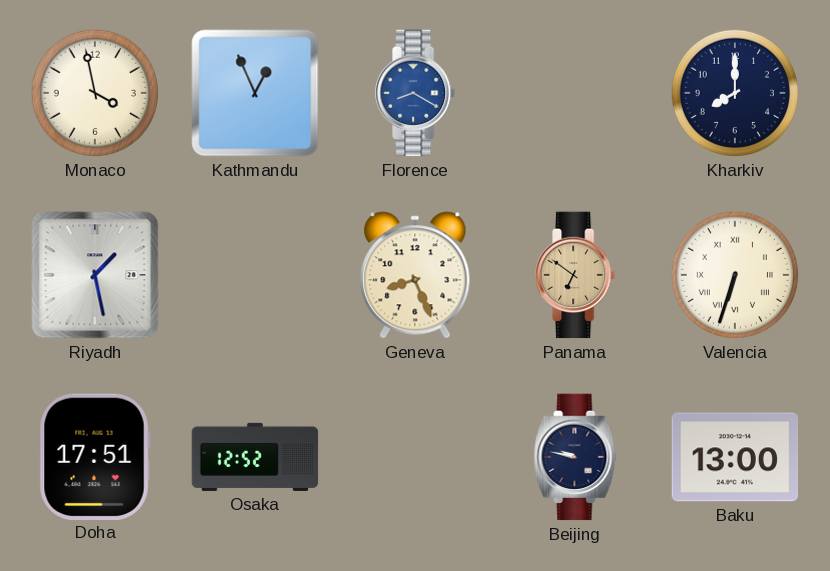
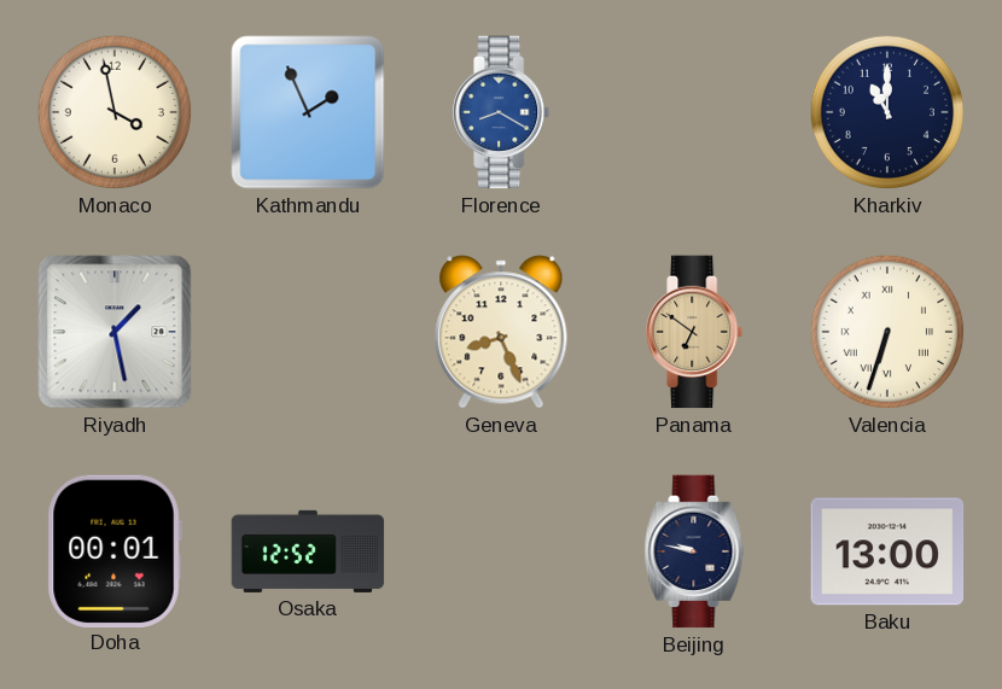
Kathmandu: 12:56 -> 1:56 (308, 112)
Kharkiv: 8:00 -> 11:00 (887, 112)
Doha: 17:51 -> 00:01 (115, 550)
